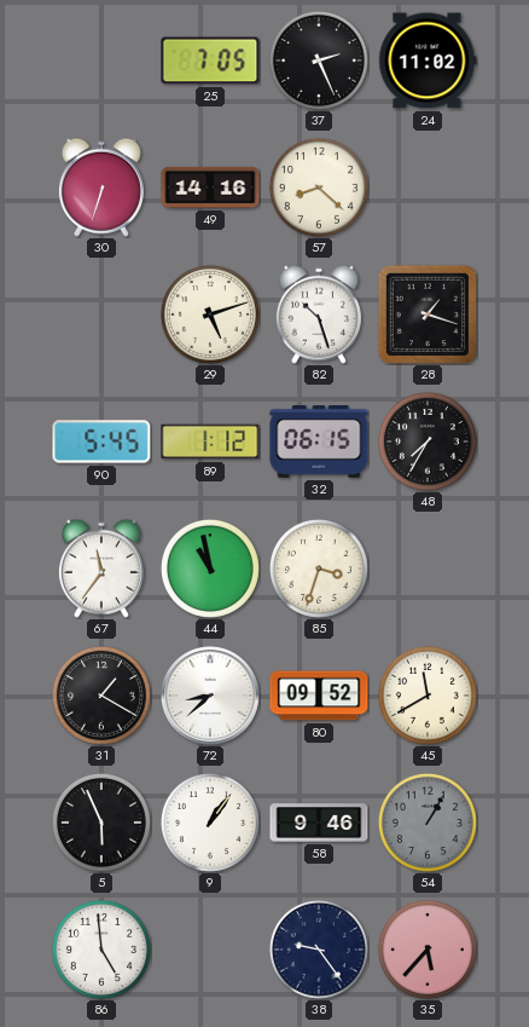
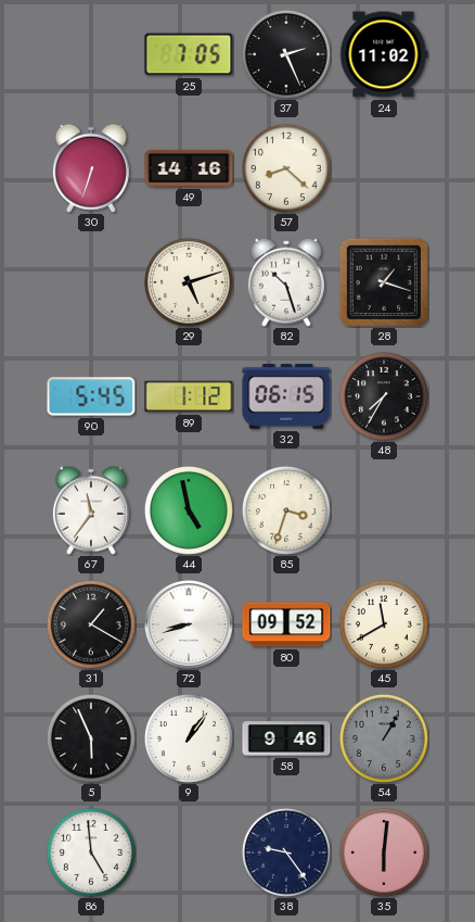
44: 10:58 -> 4:58 (189, 510)
72: 8:38 -> 8:42 (189, 624)
35: 5:37 -> 6:01 (384, 852)
